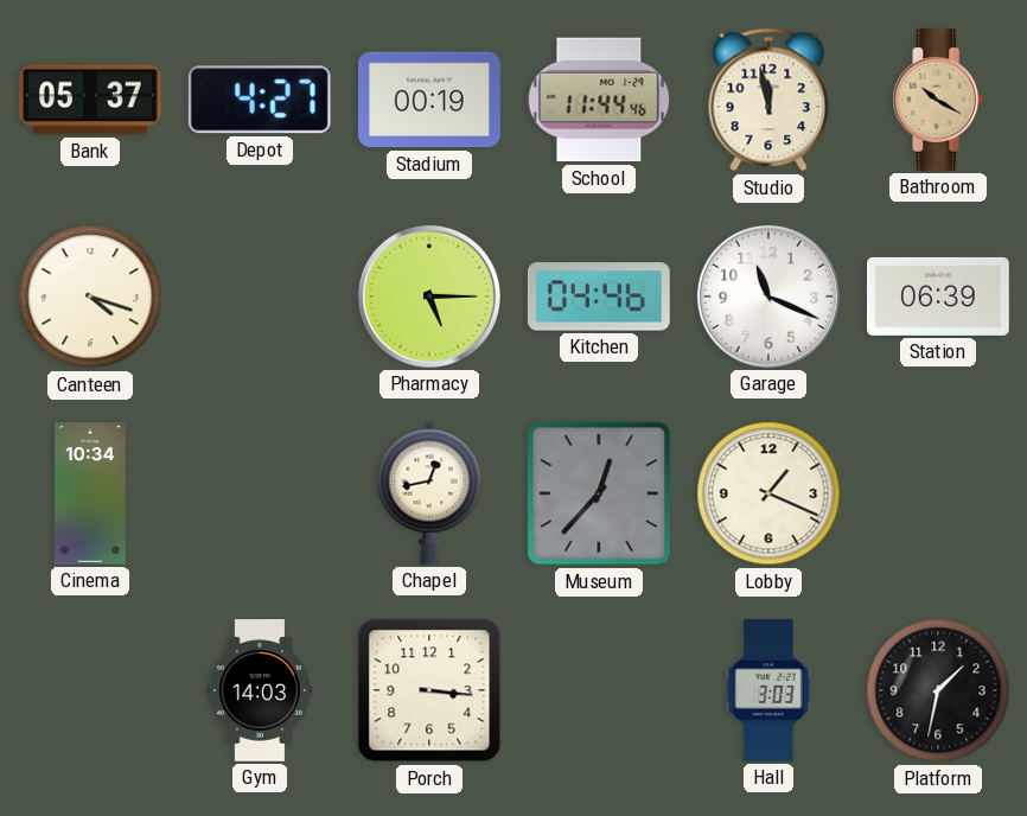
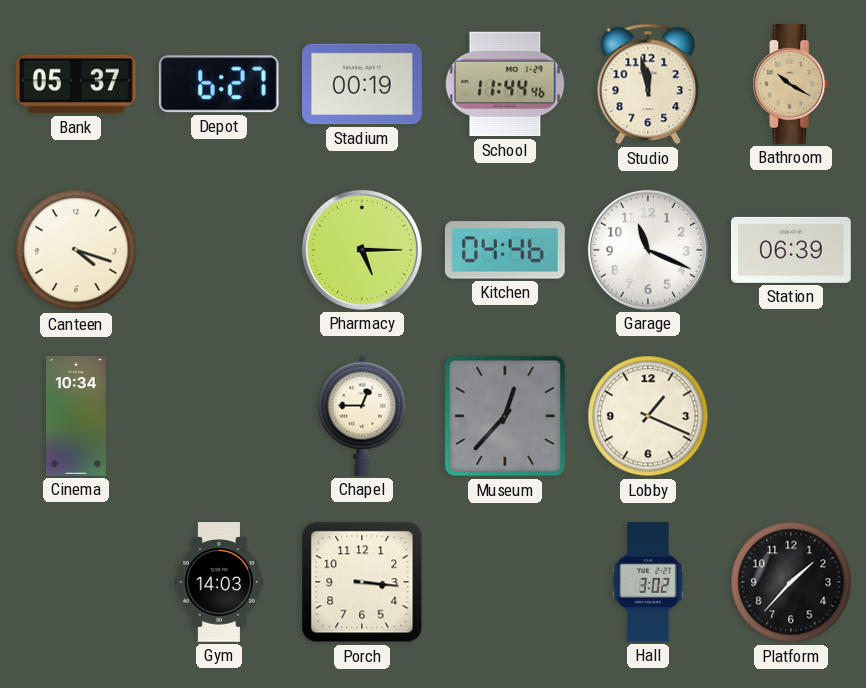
Depot: 4:27 -> 6:27 (219, 84)
Chapel: 12:43 -> 12:45 (362, 416)
Hall: 3:03 -> 3:02 (648, 583)
Platform: 1:32 -> 1:37 (791, 582)
